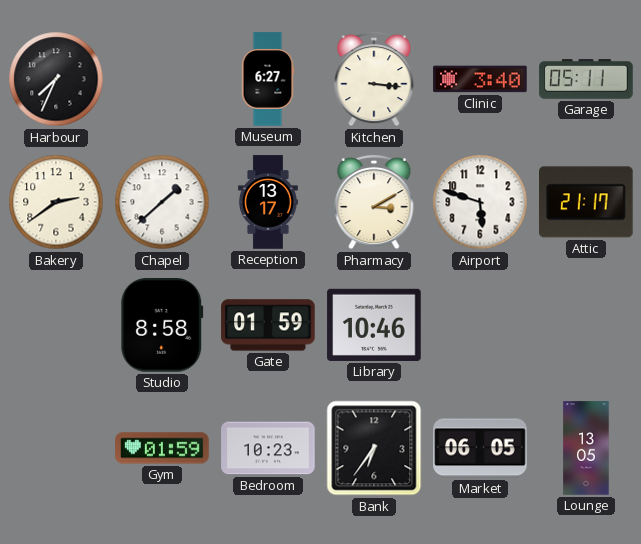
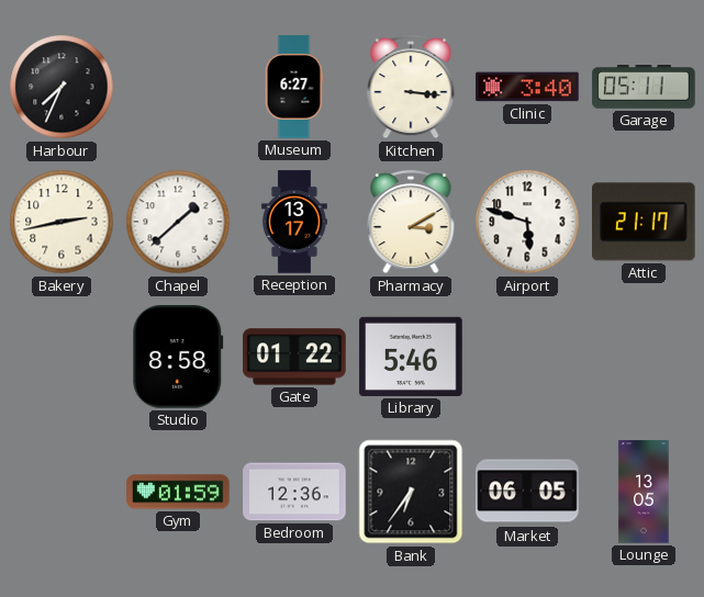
Bakery: 2:39 -> 2:43 (62, 222)
Gate: 01:59 -> 01:22 (294, 357)
Library: 10:46 -> 5:46 (411, 357)
Bedroom: 10:23 -> 12:36 (294, 492)
